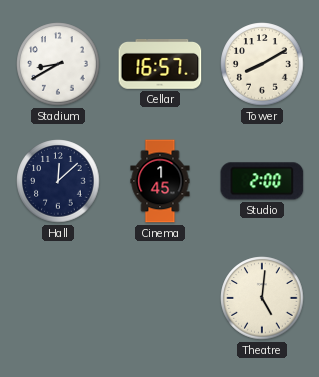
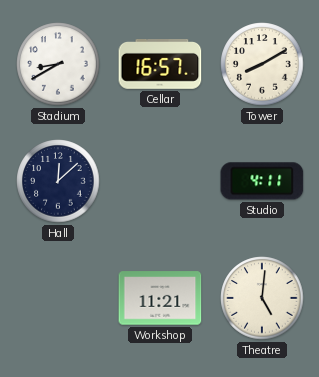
Cinema: 1:45 -> none (160, 181)
Studio: 2:00 -> 4:11 (262, 181)
Workshop: none -> 11:21 (160, 298)
